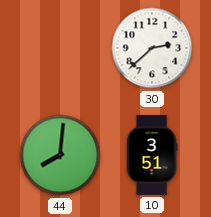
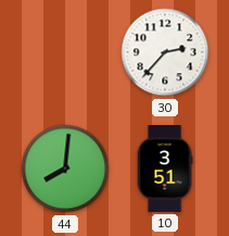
30: 2:38 -> 2:37 (165, 52)
